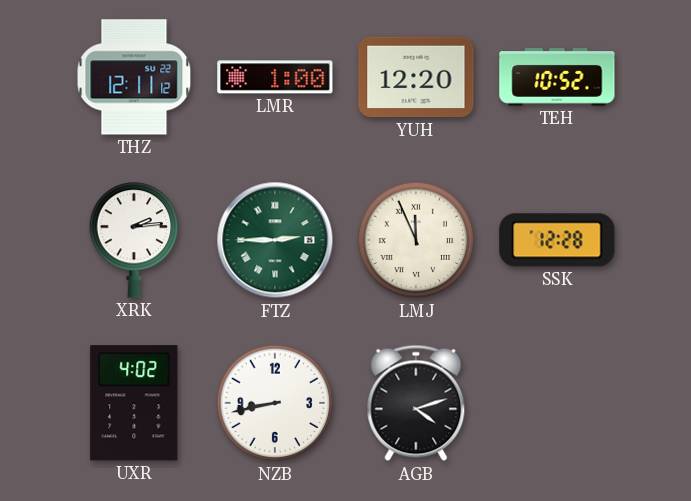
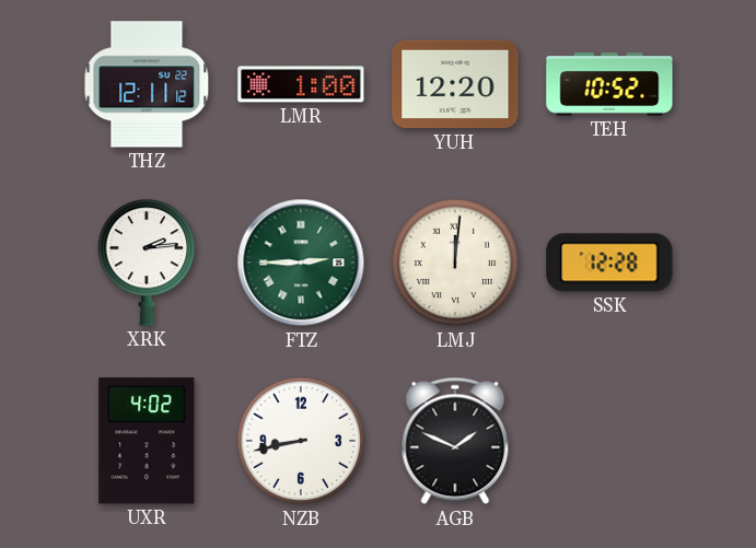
LMJ: 11:56 -> 12:01 (455, 263)
AGB: 4:12 -> 1:49 (455, 441)
